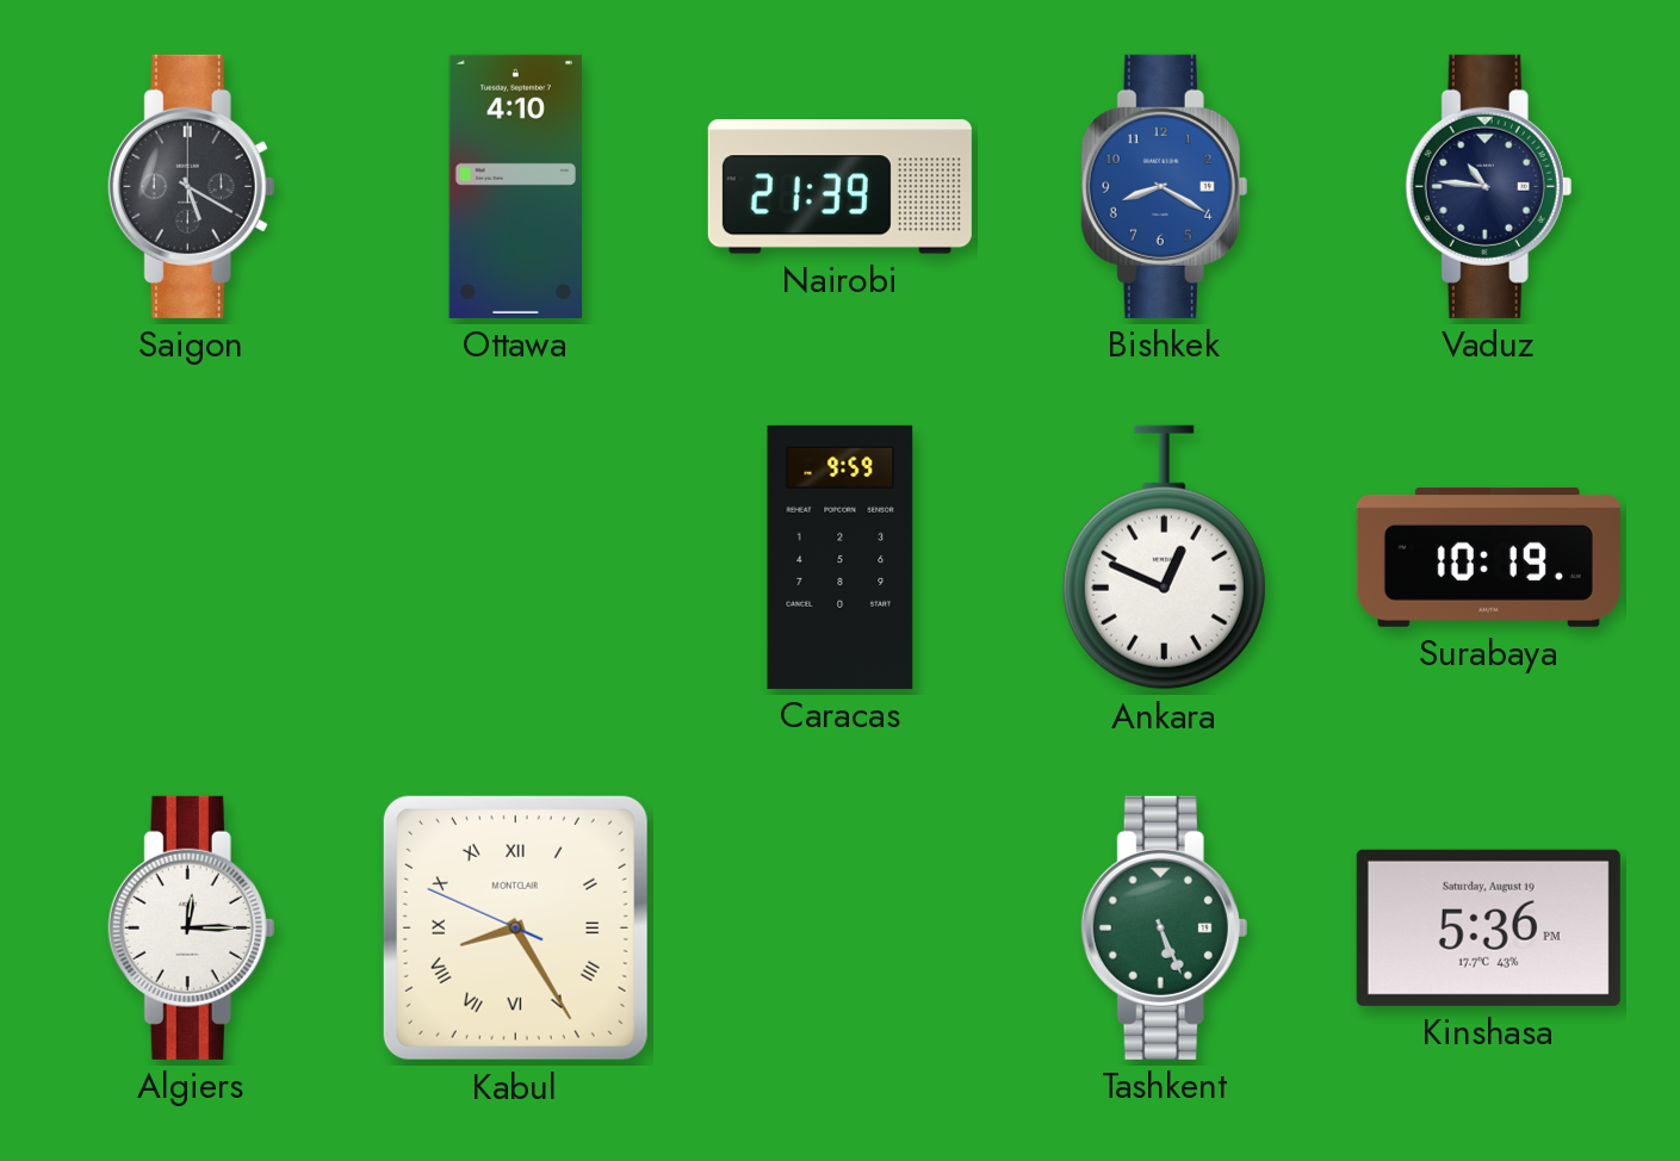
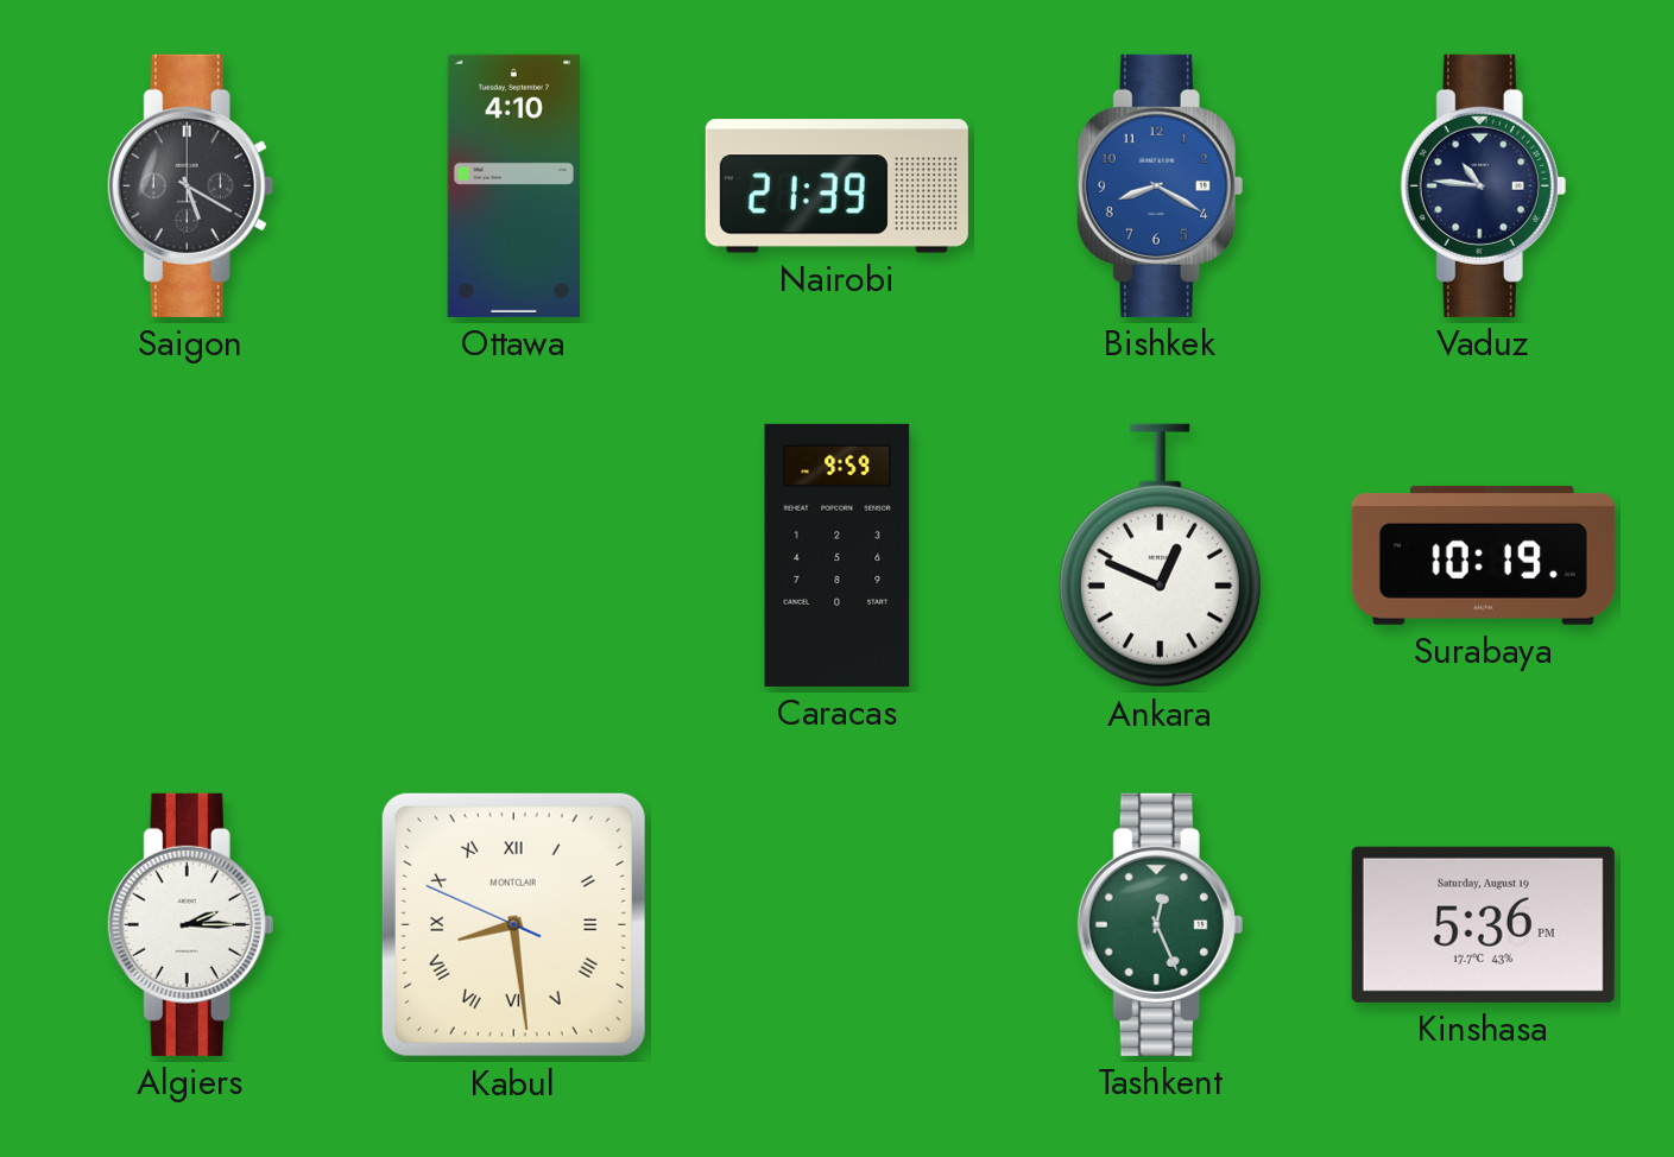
Algiers: 12:15 -> 2:15 (191, 924)
Kabul: 8:24 -> 8:28 (513, 924)
Tashkent: 5:26 -> 12:26 (1161, 924)
